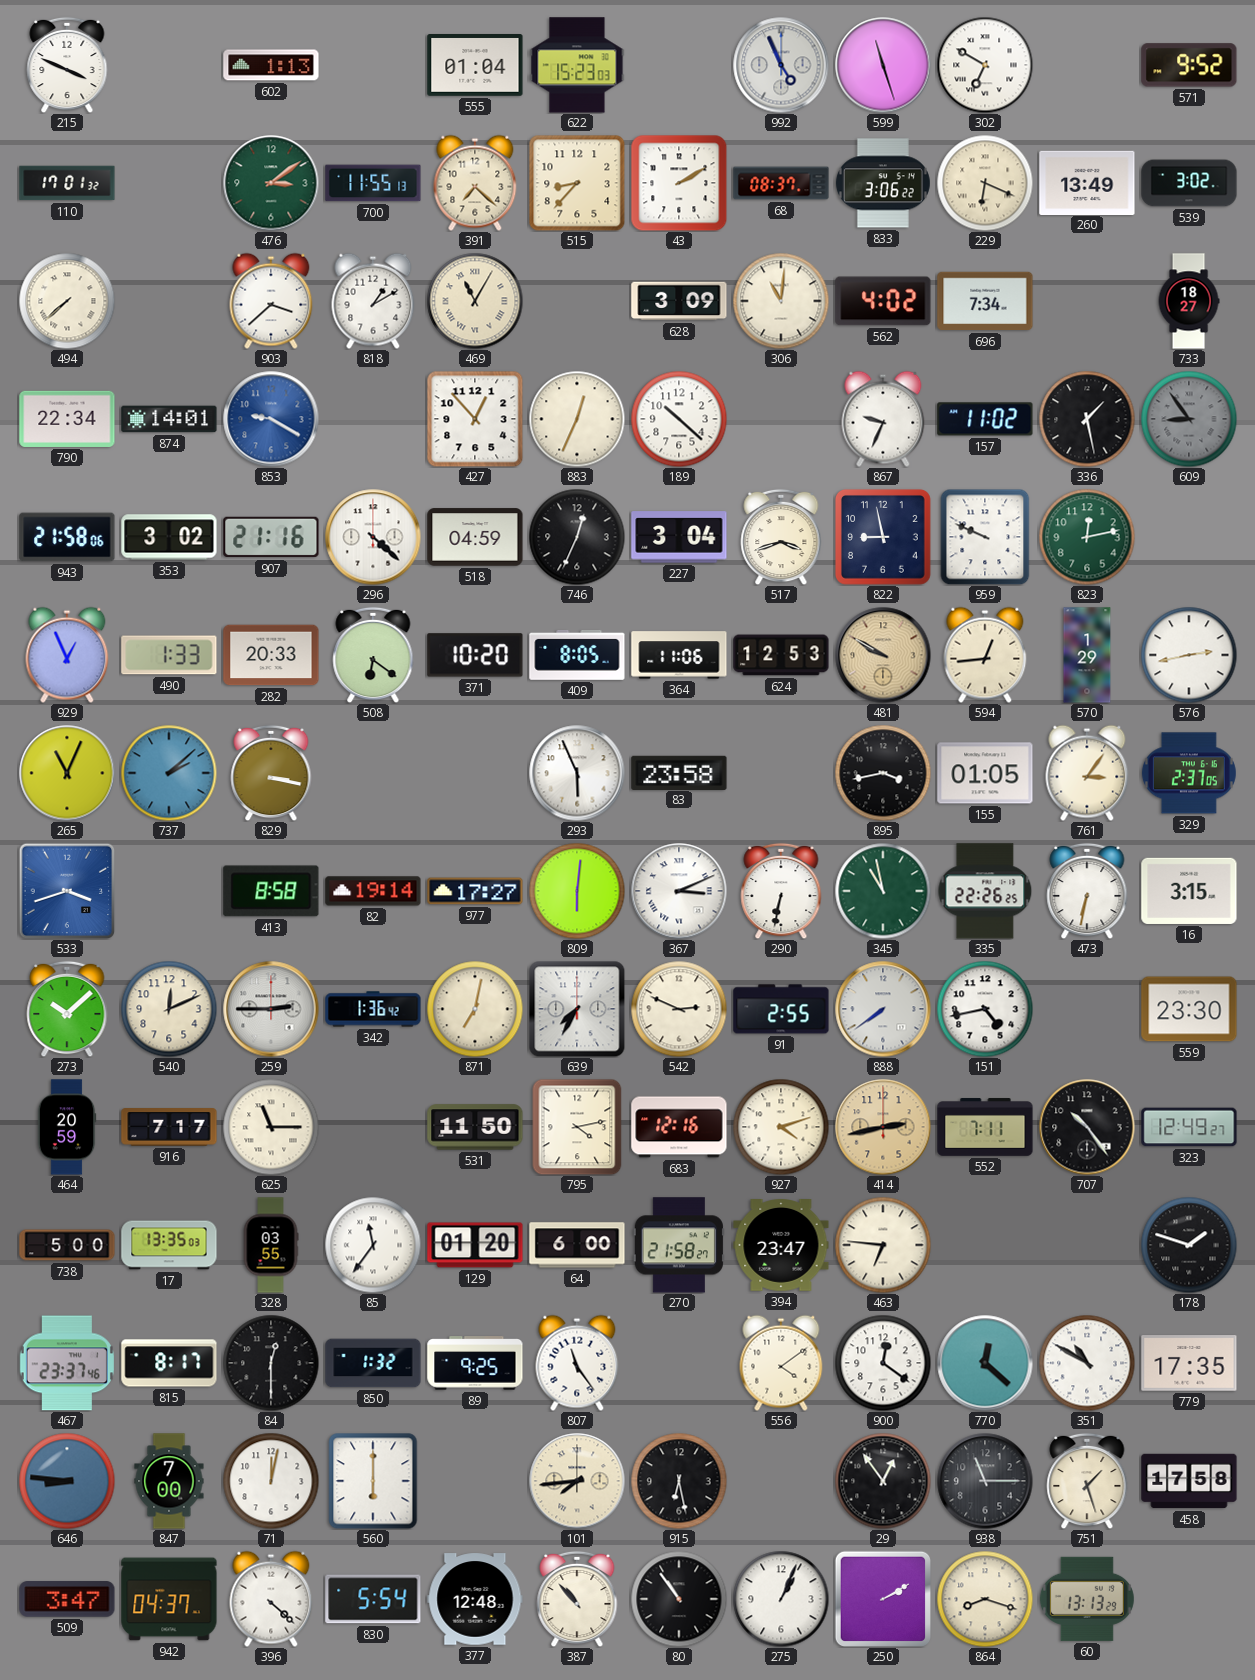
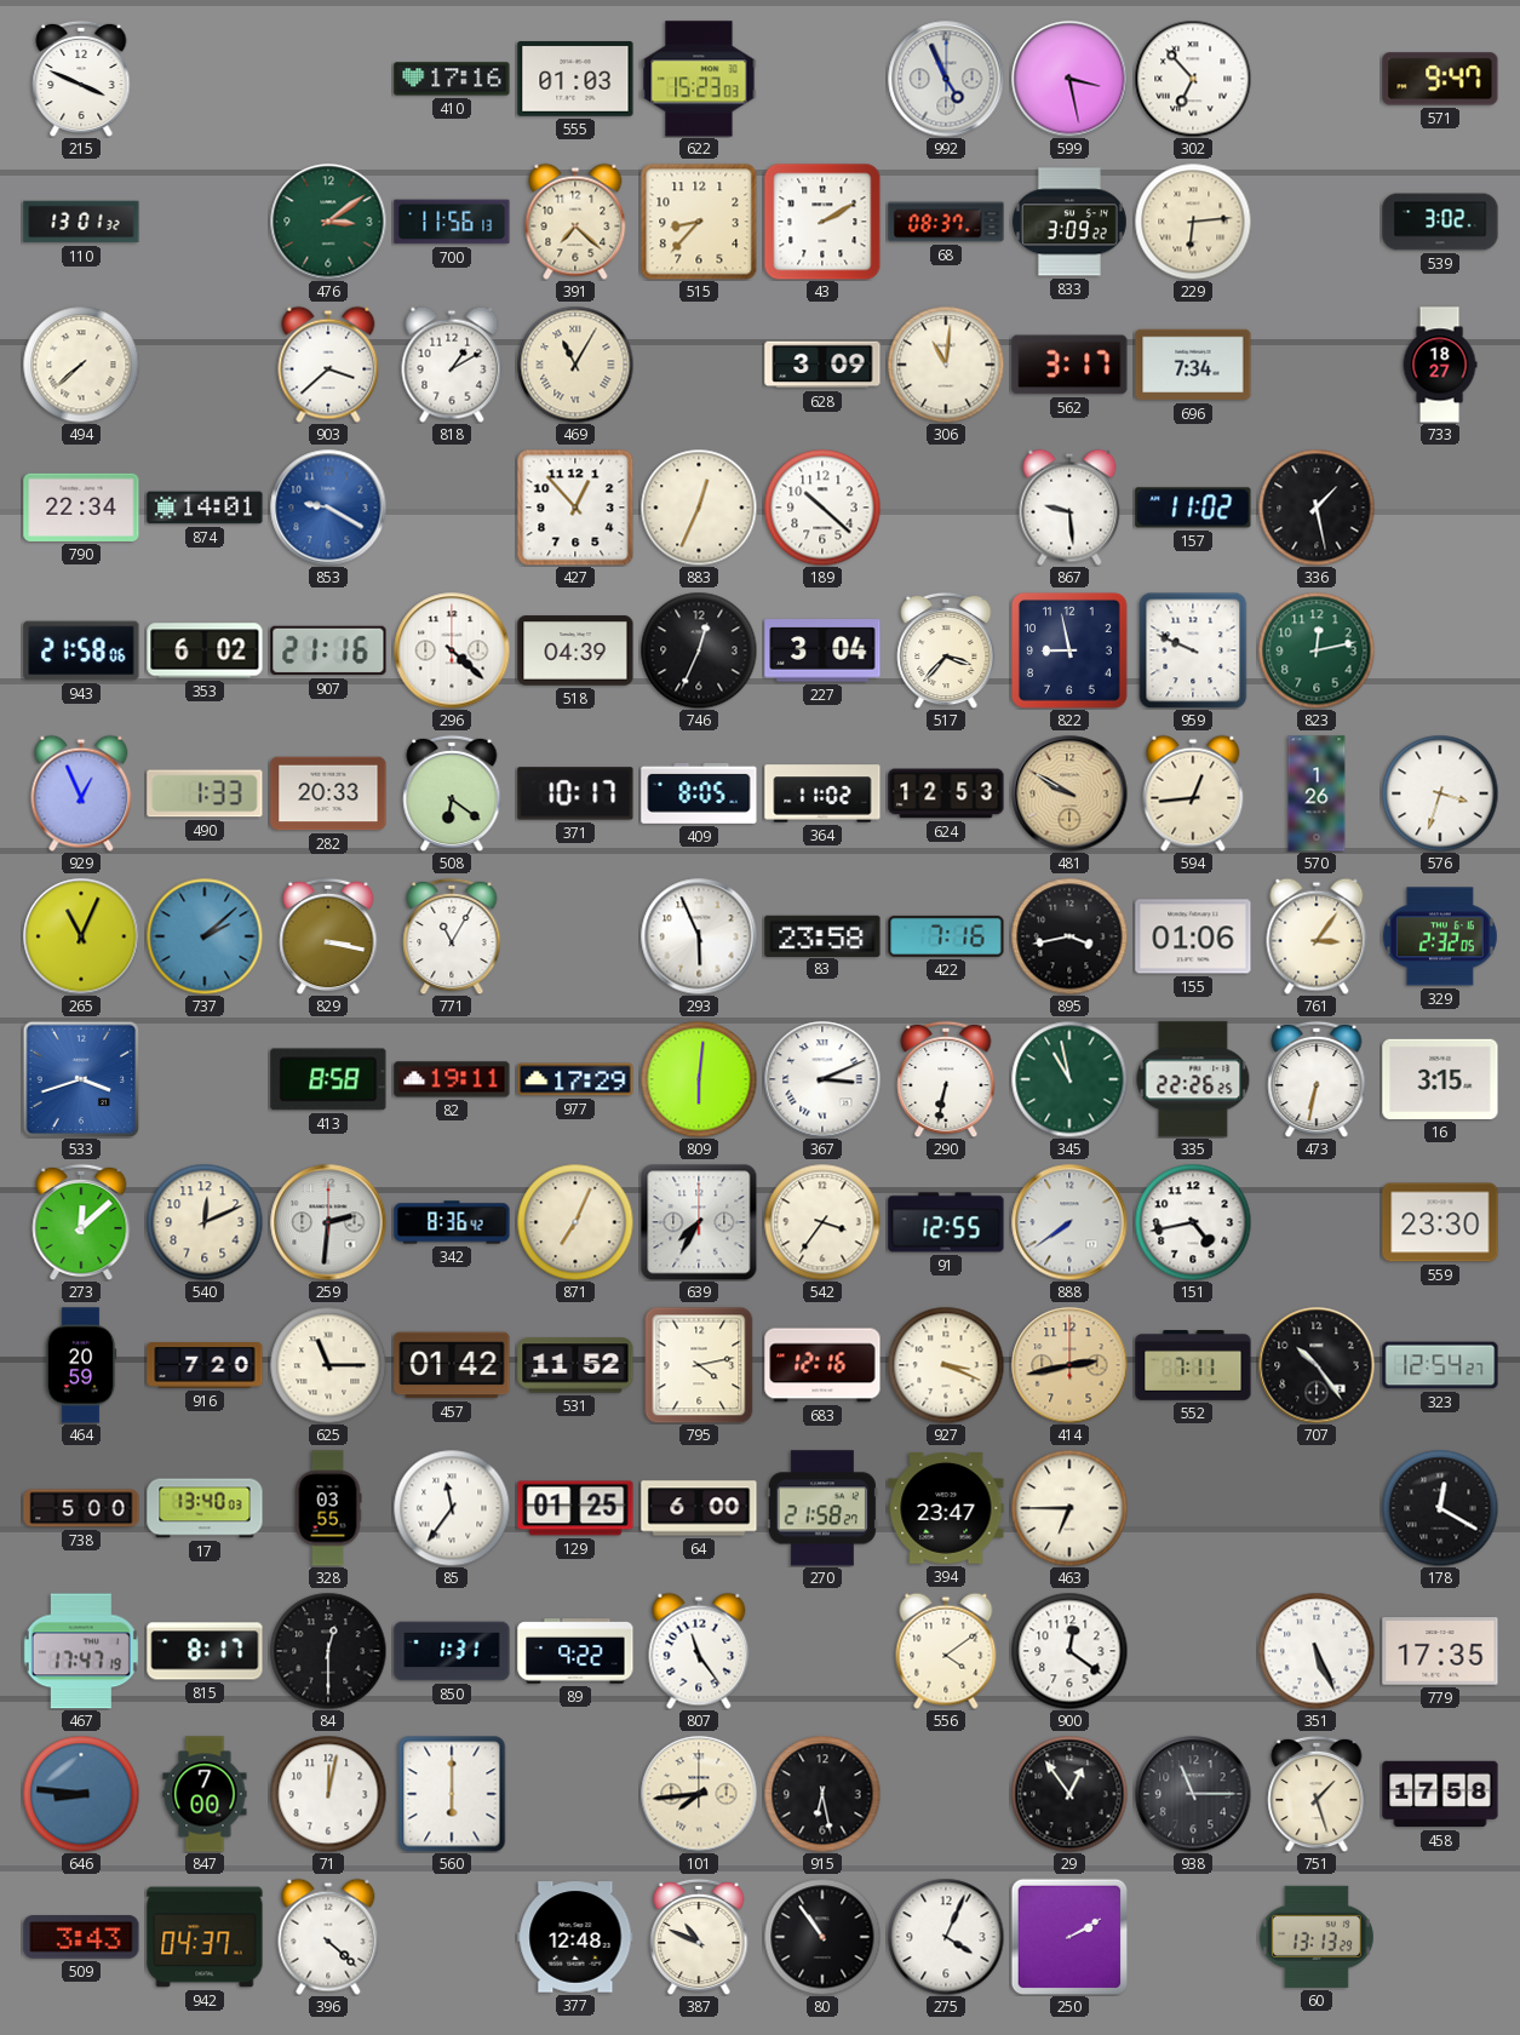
602: 1:13 -> none (271, 65)
410: none -> 17:16 (452, 79)
555: 01:04 -> 01:03 (575, 80)
599: 11:27 -> 3:28 (1069, 79)
302: 6:50 -> 6:53 (1193, 79)
571: 9:52 -> 9:47 (1440, 79)
110: 17:01 -> 13:01 (81, 222)
700: 11:55 -> 11:56 (452, 222)
833: 3:06 -> 3:09 (1069, 222)
229: 6:19 -> 6:14 (1193, 222)
260: 13:49 -> none (1087, 182)
562: 4:02 -> 3:17 (1069, 365)
867: 9:34 -> 9:29 (1069, 508)
609: 8:54 -> none (1189, 419)
353: 3:02 -> 6:02 (205, 650)
518: 04:59 -> 04:39 (575, 650)
517: 3:42 -> 3:37 (946, 650)
371: 10:20 -> 10:17 (575, 793)
364: 11:06 -> 11:02 (822, 793)
570: 1:29 -> 1:26 (1317, 793)
576: 2:43 -> 3:33 (1440, 793)
771: none -> 11:05 (452, 936)
422: none -> 7:16 (946, 936)
155: 01:05 -> 01:06 (1193, 936)
329: 2:37 -> 2:32 (1440, 936)
82: 19:14 -> 19:11 (452, 1079)
977: 17:27 -> 17:29 (575, 1079)
273: 10:08 -> 12:08 (81, 1222)
259: 2:45 -> 2:31 (328, 1222)
342: 1:36 -> 8:36 (452, 1222)
871: 7:02 -> 7:04 (575, 1222)
542: 2:49 -> 3:36 (822, 1222)
91: 2:55 -> 12:55 (946, 1222)
916: 7:17 -> 7:20 (205, 1365)
457: none -> 01:42 (452, 1365)
531: 11:50 -> 11:52 (575, 1365)
927: 4:12 -> 3:19 (946, 1365)
323: 12:49 -> 12:54 (1440, 1365)
17: 13:35 -> 13:40 (205, 1508)
129: 01:20 -> 01:25 (575, 1508)
463: 6:46 -> 6:45 (1069, 1508)
178: 1:48 -> 12:20 (1440, 1508)
467: 23:37 -> 17:47 (81, 1651)
850: 1:32 -> 1:31 (452, 1651)
89: 9:25 -> 9:22 (575, 1651)
770: 12:22 -> none (985, 1363)
351: 10:50 -> 5:26 (1317, 1651)
509: 3:47 -> 3:43 (81, 1937)
830: 5:54 -> none (373, 1599)
387: 10:53 -> 10:49 (699, 1937)
275: 1:04 -> 4:04 (946, 1937)
864: 8:18 -> none (985, 1599)
